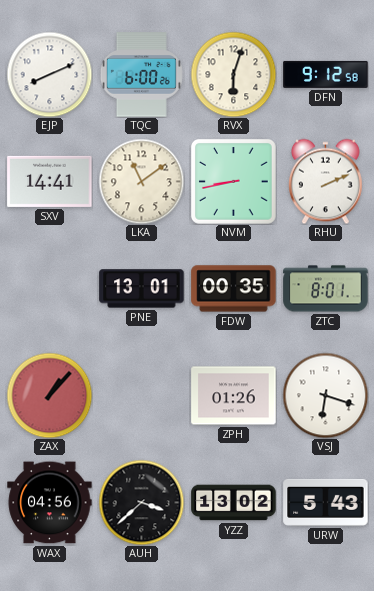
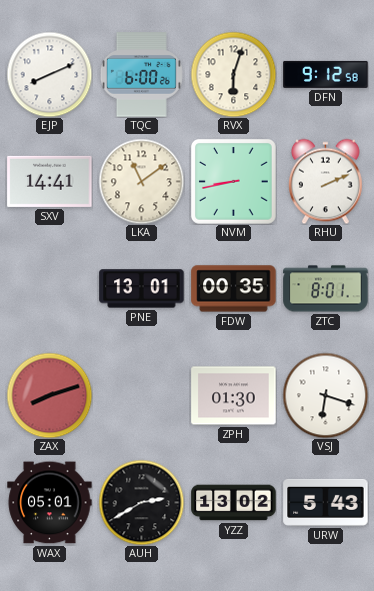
ZAX: 1:07 -> 8:12 (49, 395)
ZPH: 01:26 -> 01:30 (234, 396)
WAX: 04:56 -> 05:01 (50, 503)
AUH: 3:38 -> 2:40 (141, 502)
